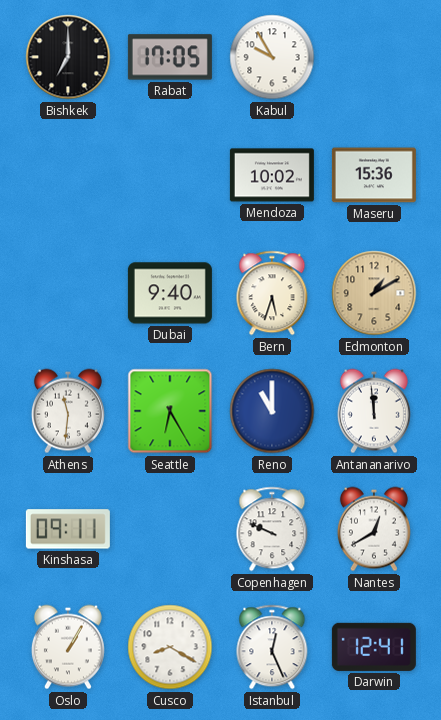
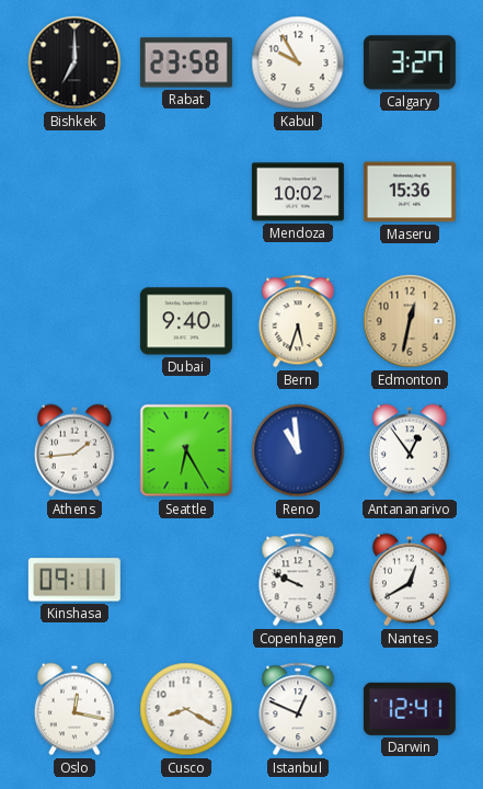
Rabat: 17:05 -> 23:58 (186, 62)
Calgary: none -> 3:27 (410, 62)
Edmonton: 1:10 -> 12:32 (410, 321)
Athens: 11:31 -> 1:44 (74, 450)
Reno: 11:00 -> 10:59 (298, 450)
Antananarivo: 11:59 -> 12:54 (410, 450)
Oslo: 1:05 -> 12:17 (74, 709)
Istanbul: 12:26 -> 12:49 (298, 709)
